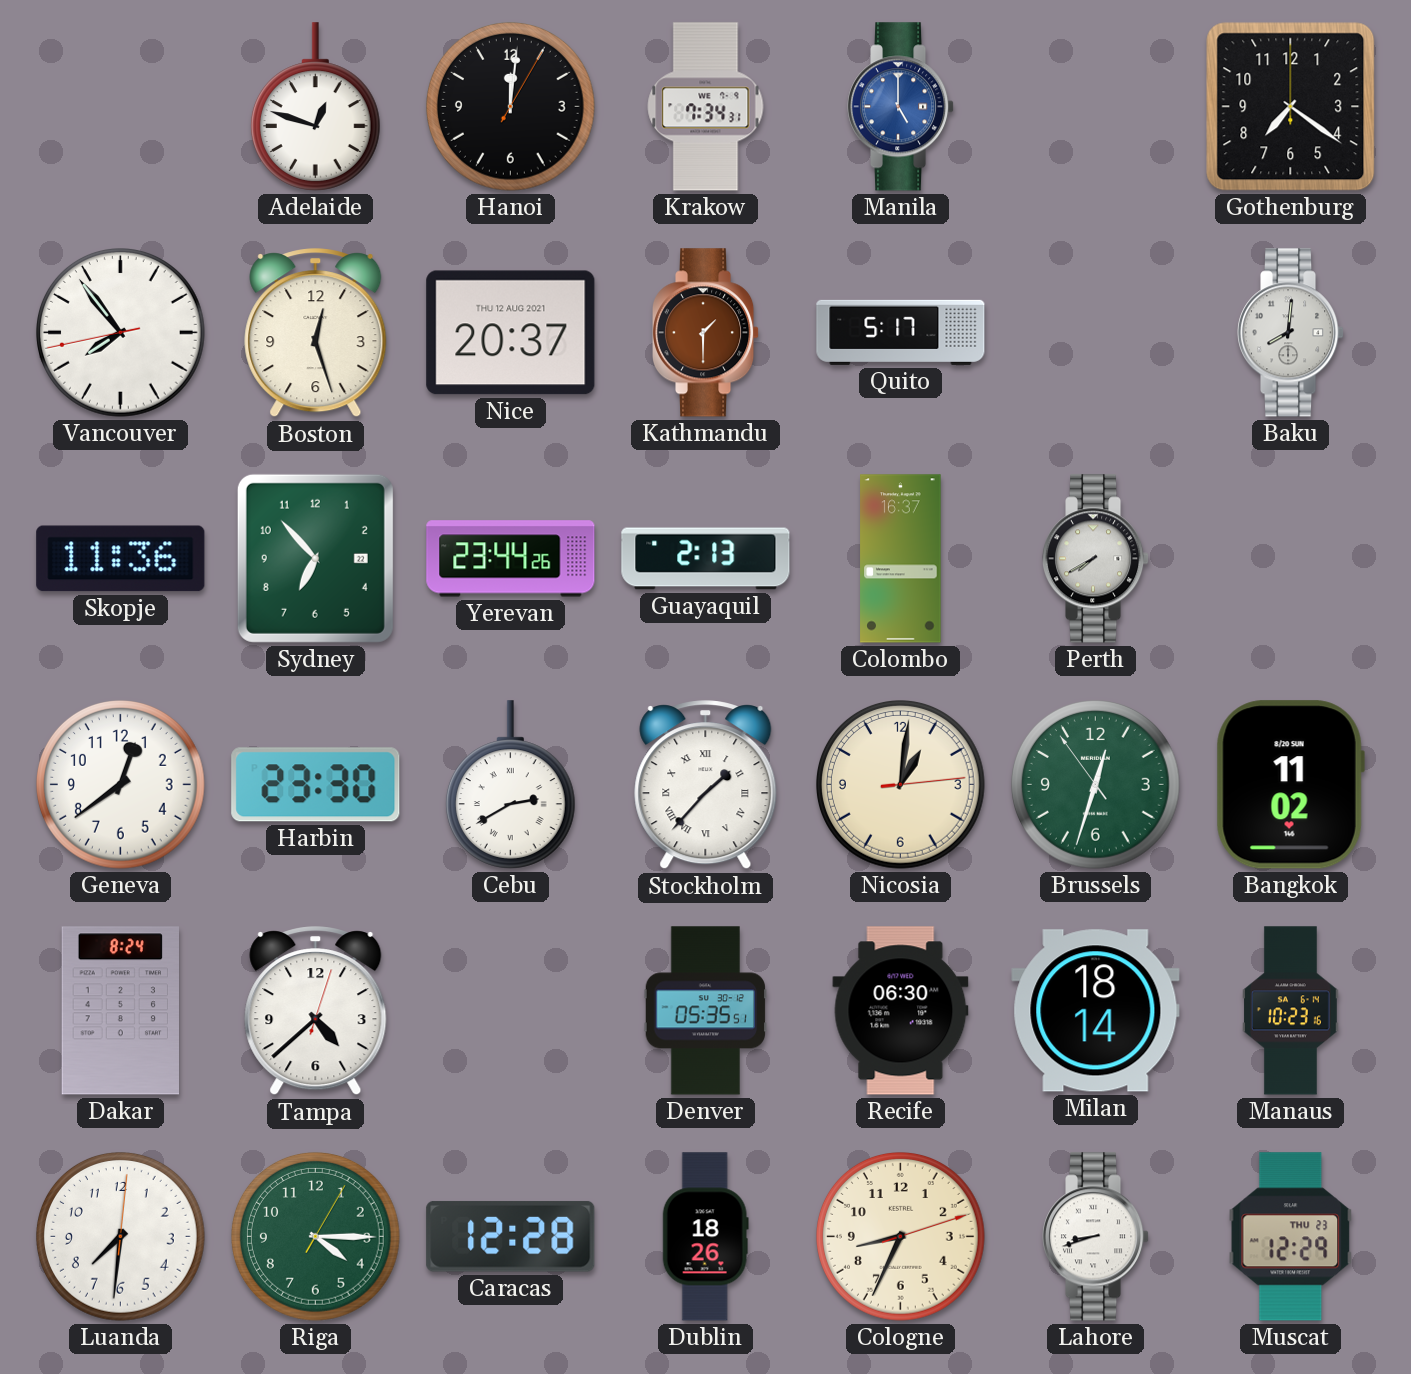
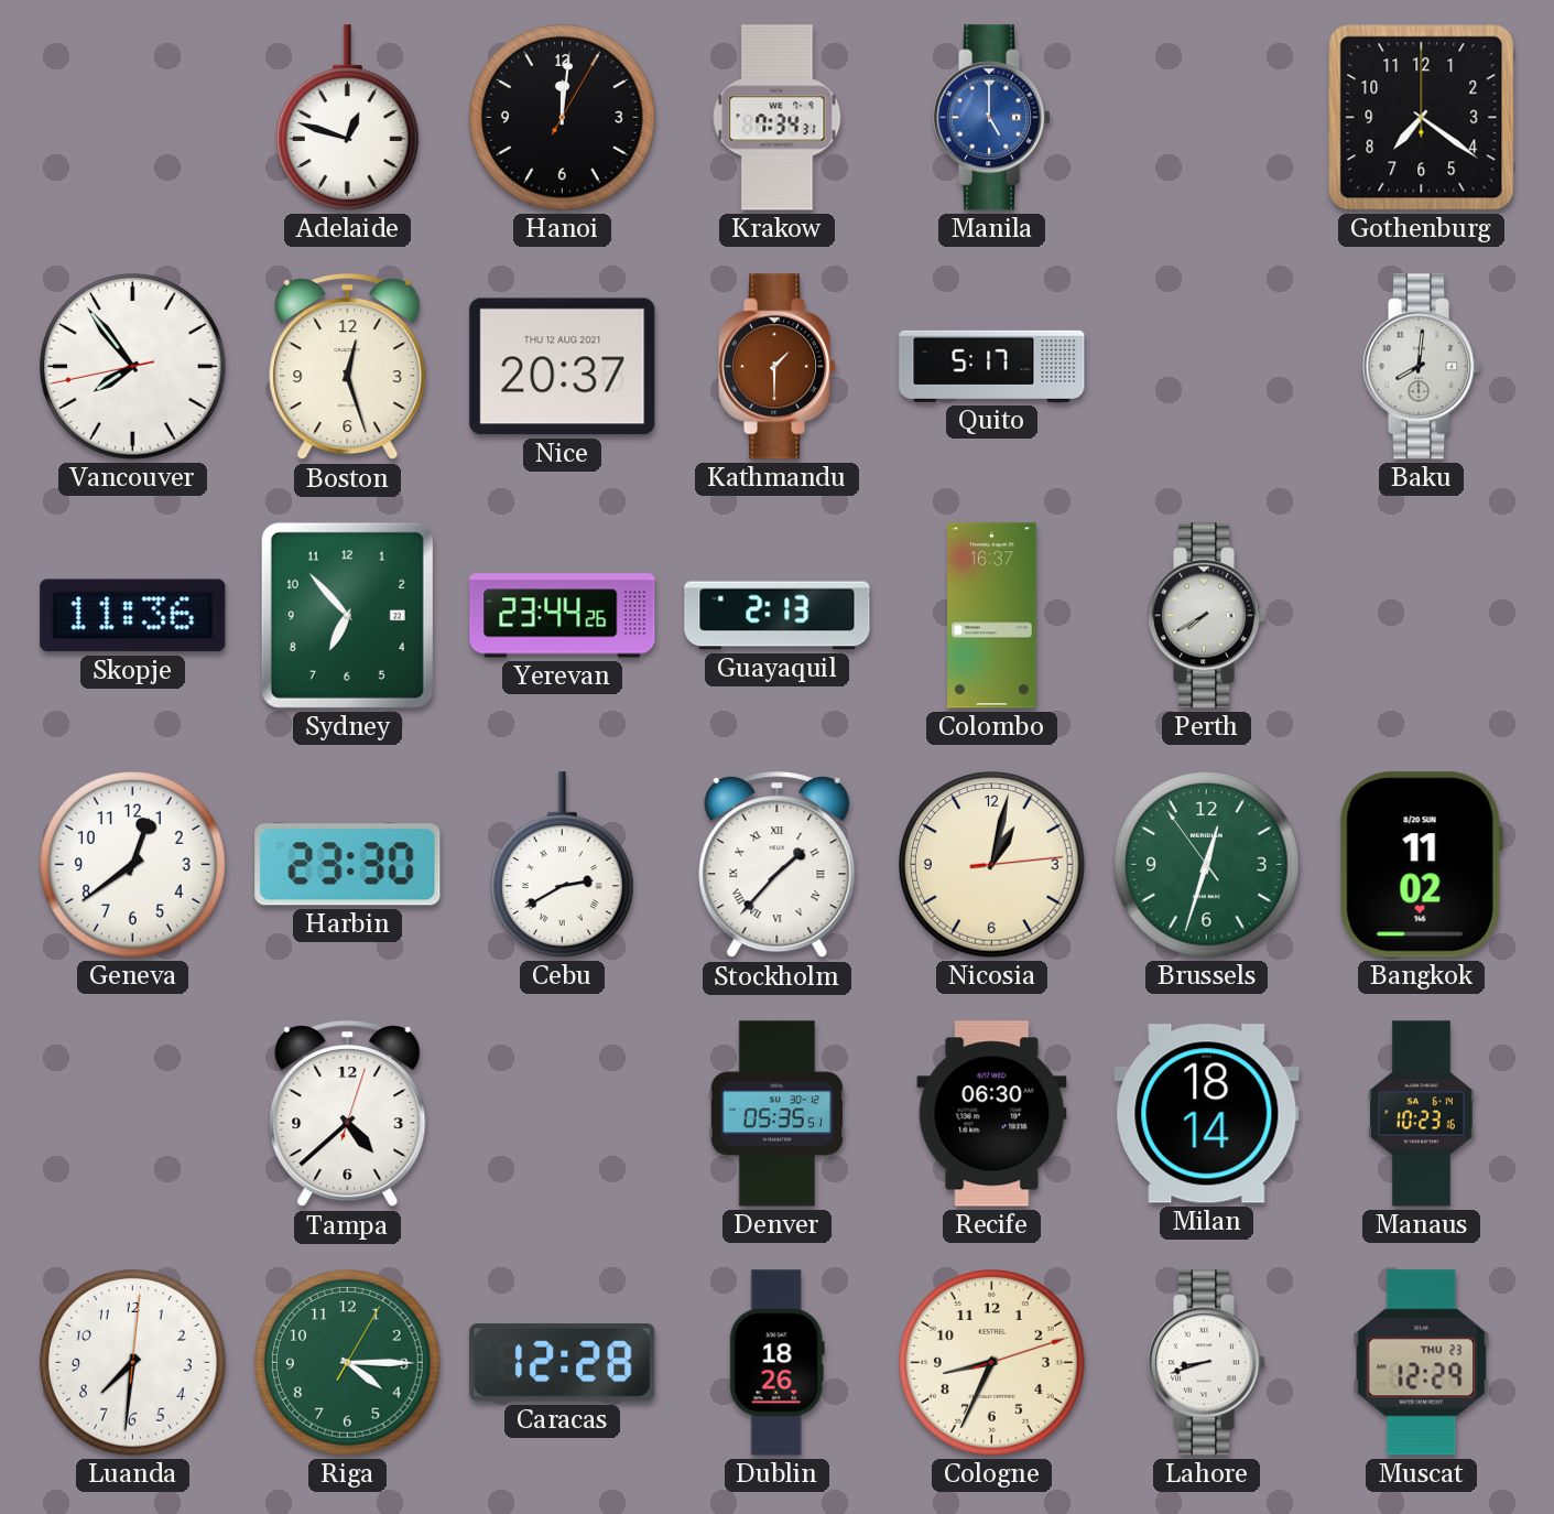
Nicosia: 1:01 -> 1:02 (992, 865)
Dakar: 8:24 -> none (121, 1011)
